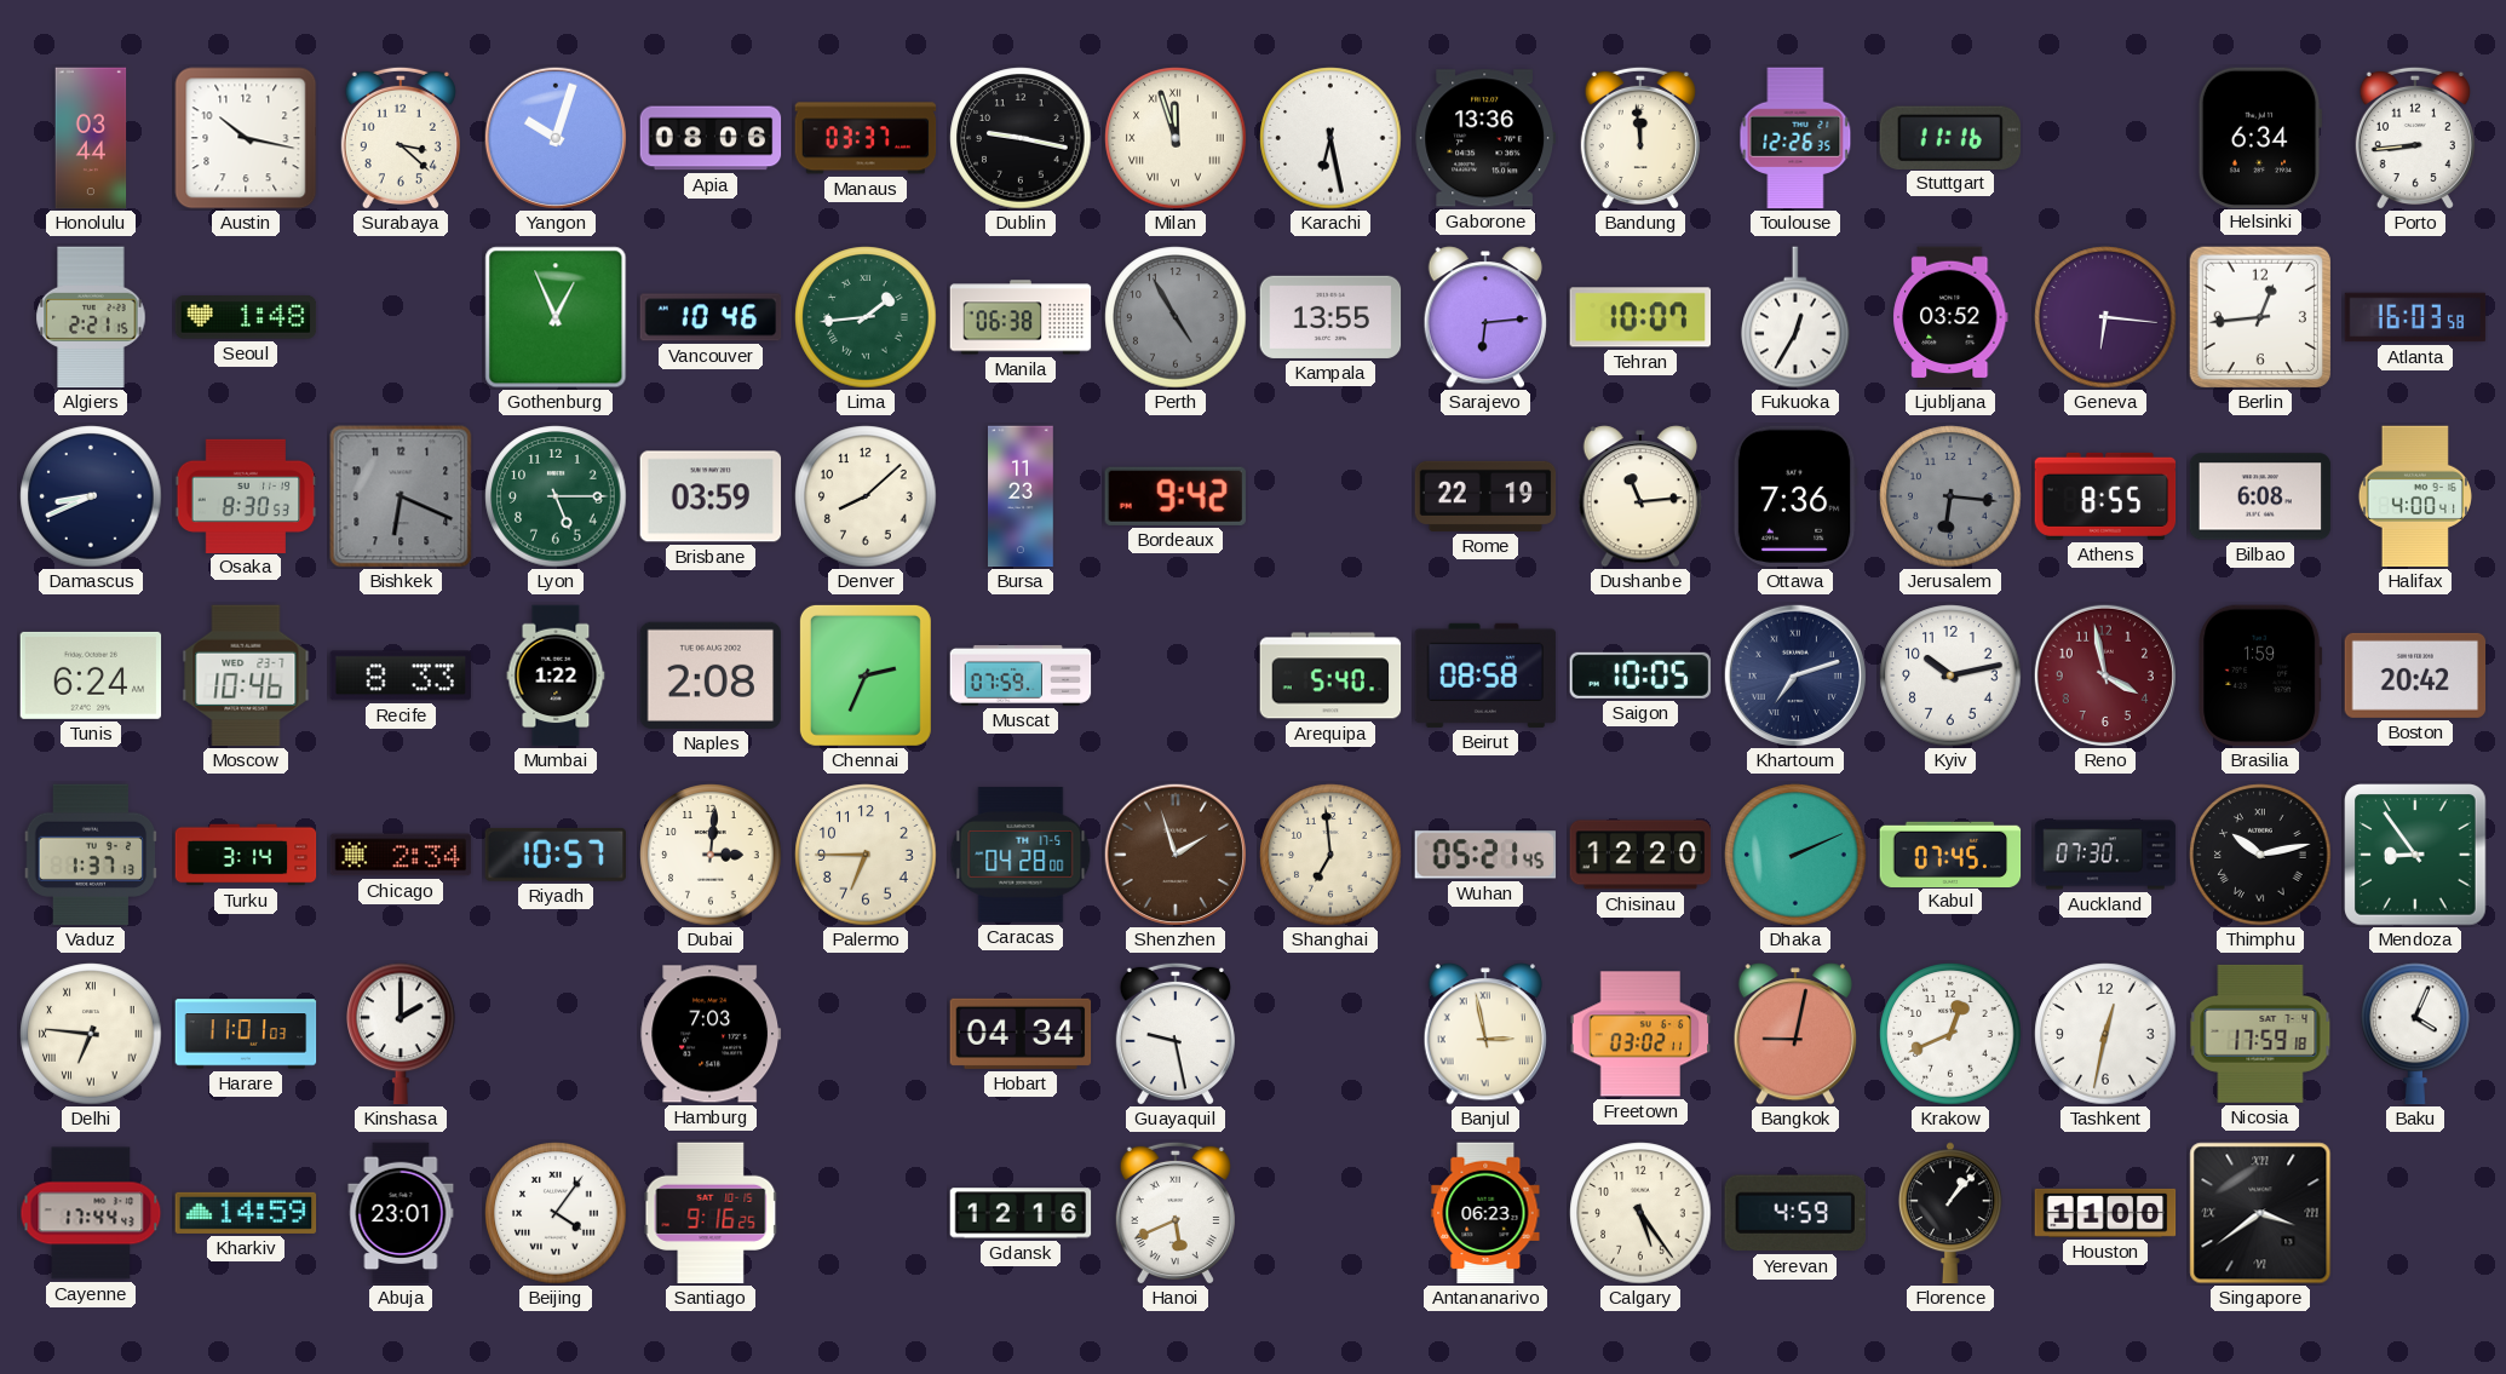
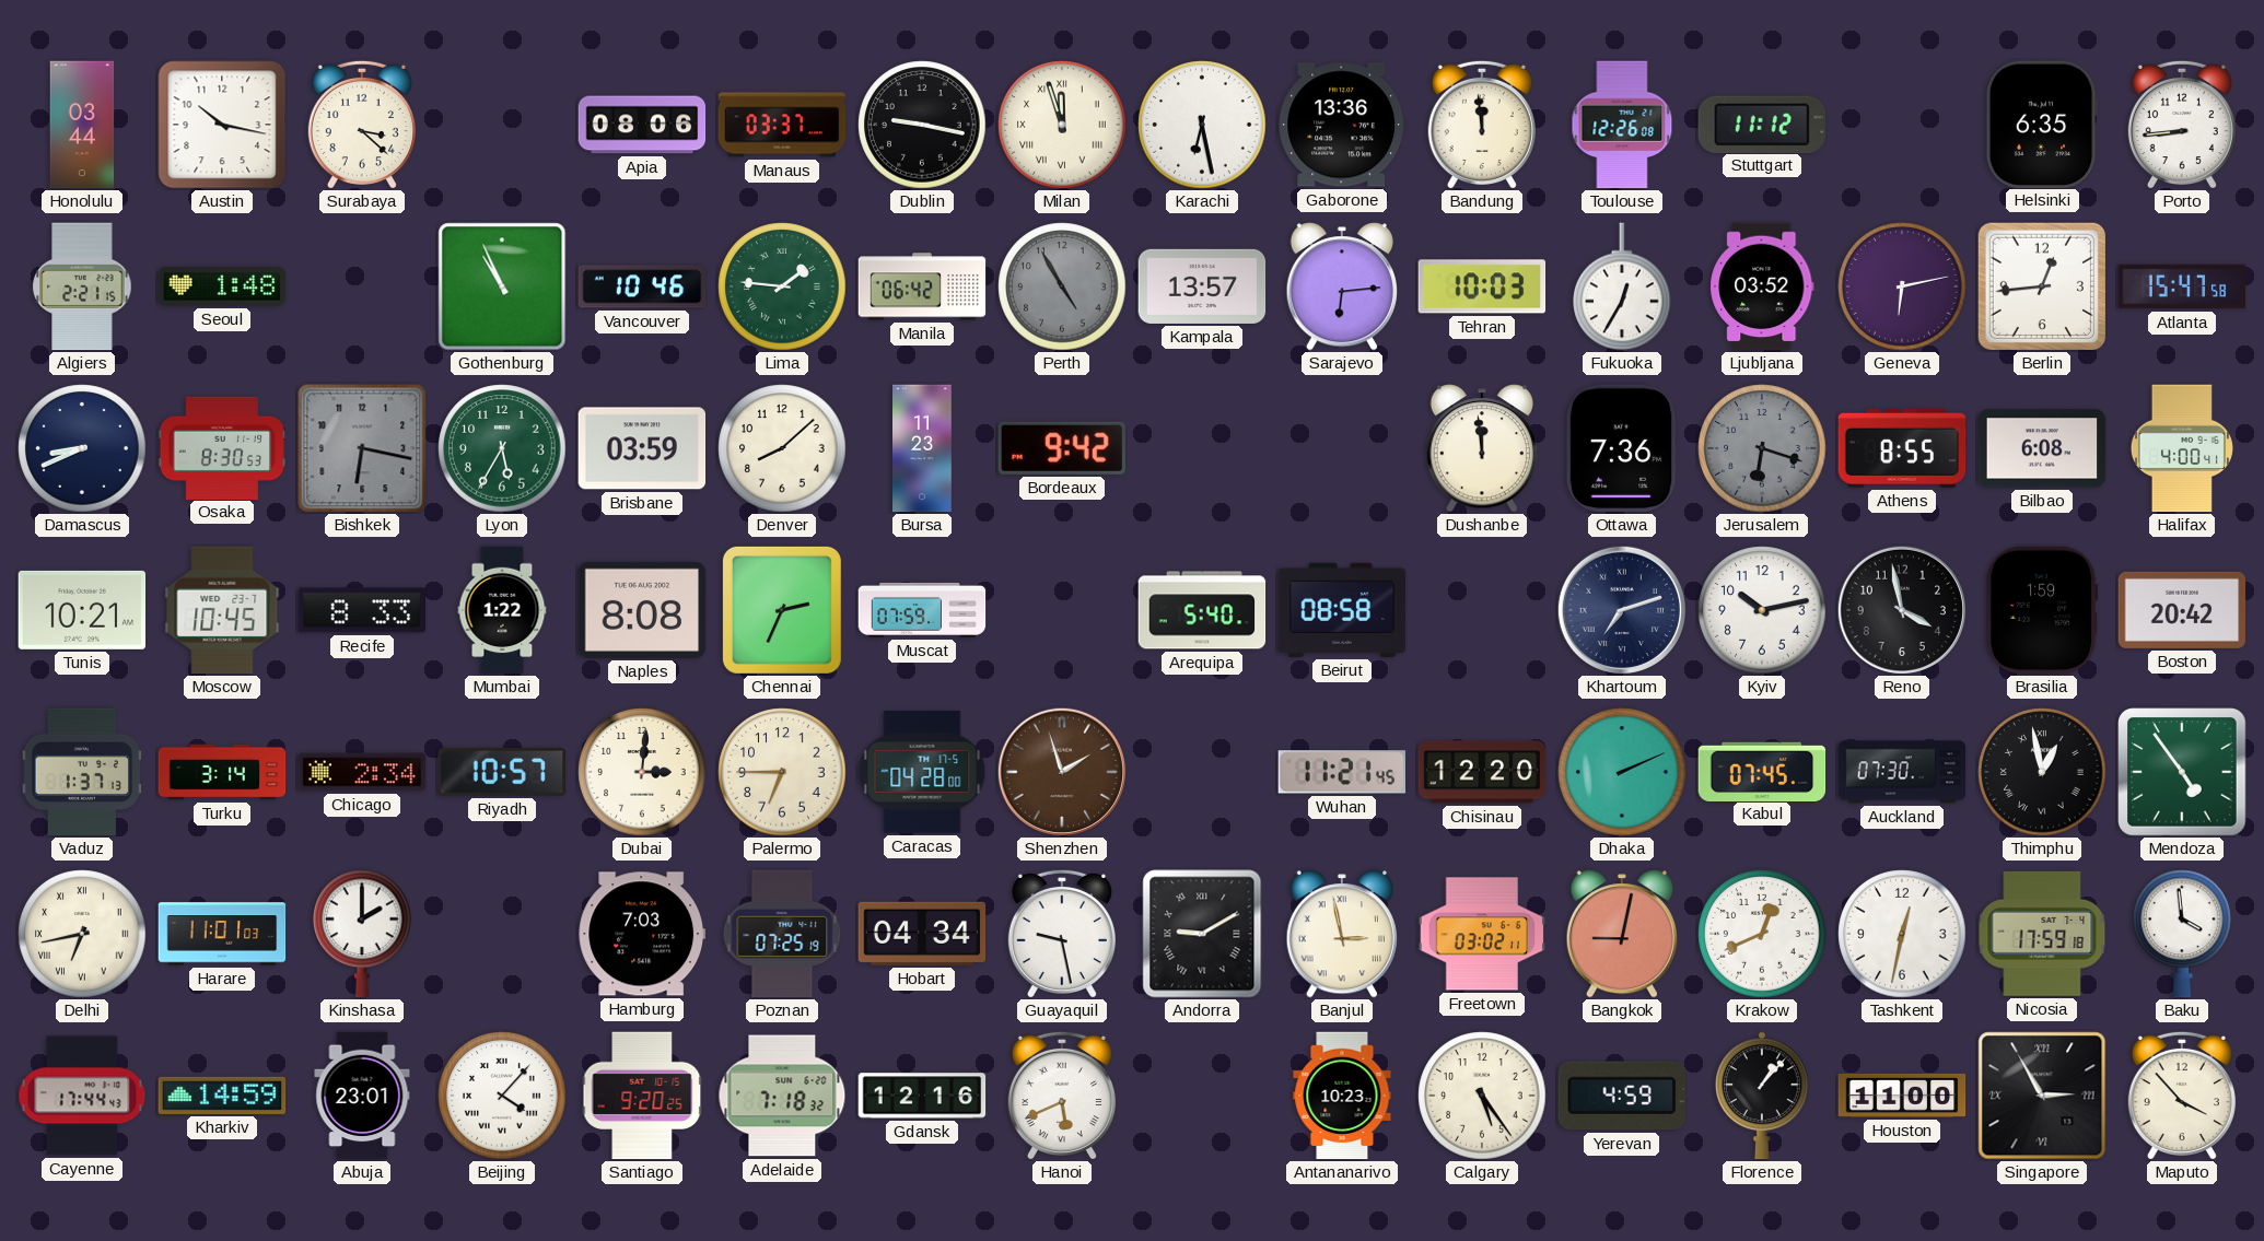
Yangon: 10:03 -> none (556, 138)
Toulouse: 12:26:35 -> 12:26:08 (1622, 125)
Stuttgart: 11:16 -> 11:12 (1761, 124)
Helsinki: 6:34 -> 6:35 (2042, 124)
Gothenburg: 12:56 -> 10:56 (502, 286)
Lima: 1:44 -> 1:46 (782, 286)
Manila: 06:38 -> 06:42 (922, 286)
Kampala: 13:55 -> 13:57 (1202, 286)
Tehran: 10:07 -> 10:03 (1482, 286)
Geneva: 6:16 -> 6:13 (1902, 286)
Atlanta: 16:03 -> 15:47 (2182, 286)
Bishkek: 6:19 -> 6:17 (362, 448)
Lyon: 5:15 -> 5:35 (502, 448)
Rome: 22:19 -> none (1485, 496)
Dushanbe: 11:14 -> 11:59 (1482, 448)
Jerusalem: 6:16 -> 6:18 (1762, 448)
Tunis: 6:24 -> 10:21 (82, 610)
Moscow: 10:46 -> 10:45 (222, 610)
Naples: 2:08 -> 8:08 (642, 610)
Saigon: 10:05 -> none (1640, 675)
Reno dial: burgundy -> black (1902, 610)
Shanghai: 6:59 -> none (1330, 855)
Wuhan: 05:21 -> 11:21 (1342, 772)
Thimphu: 10:13 -> 12:58 (2042, 772)
Mendoza: 8:54 -> 4:54 (2182, 772)
Delhi: 6:46 -> 6:43 (82, 934)
Poznan: none -> 07:25 (782, 934)
Andorra: none -> 9:10 (1202, 934)
Baku: 4:04 -> 3:59 (2182, 934)
Beijing: 4:06 -> 4:07 (502, 1096)
Santiago: 9:16 -> 9:20 (642, 1096)
Adelaide: none -> 7:18 (782, 1096)
Antananarivo: 06:23 -> 10:23 (1342, 1096)
Singapore: 3:39 -> 2:55 (2042, 1096)
Maputo: none -> 3:53 (2182, 1096)
